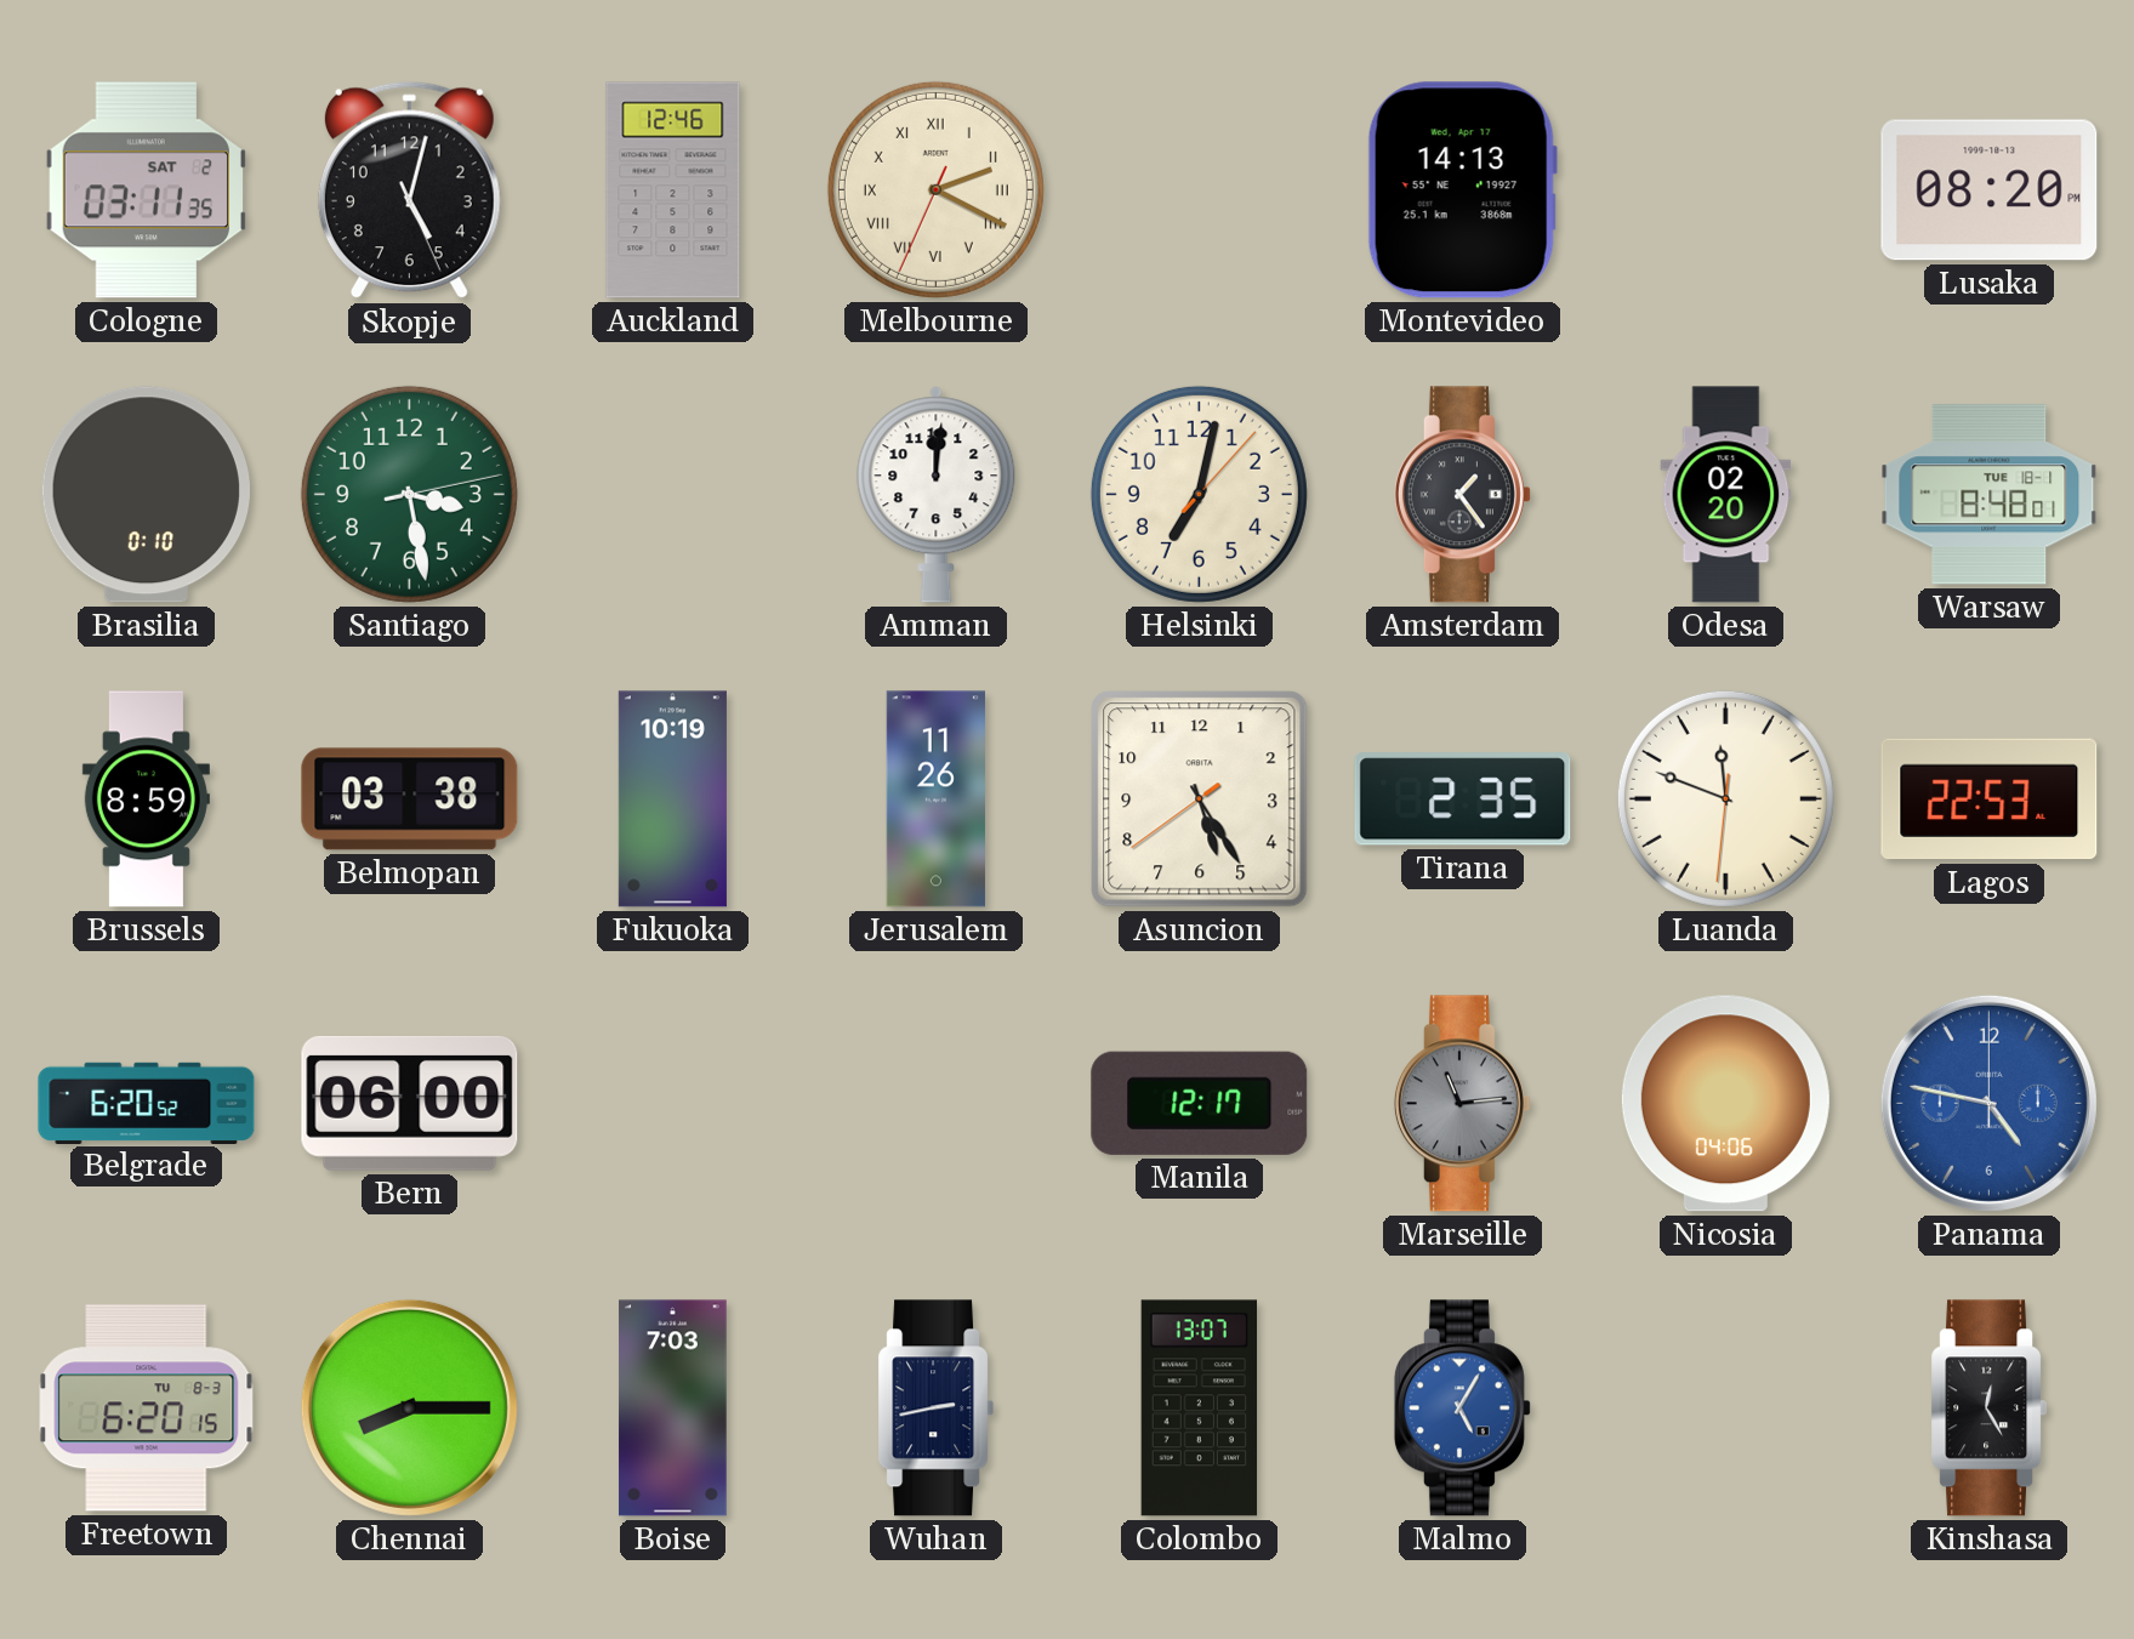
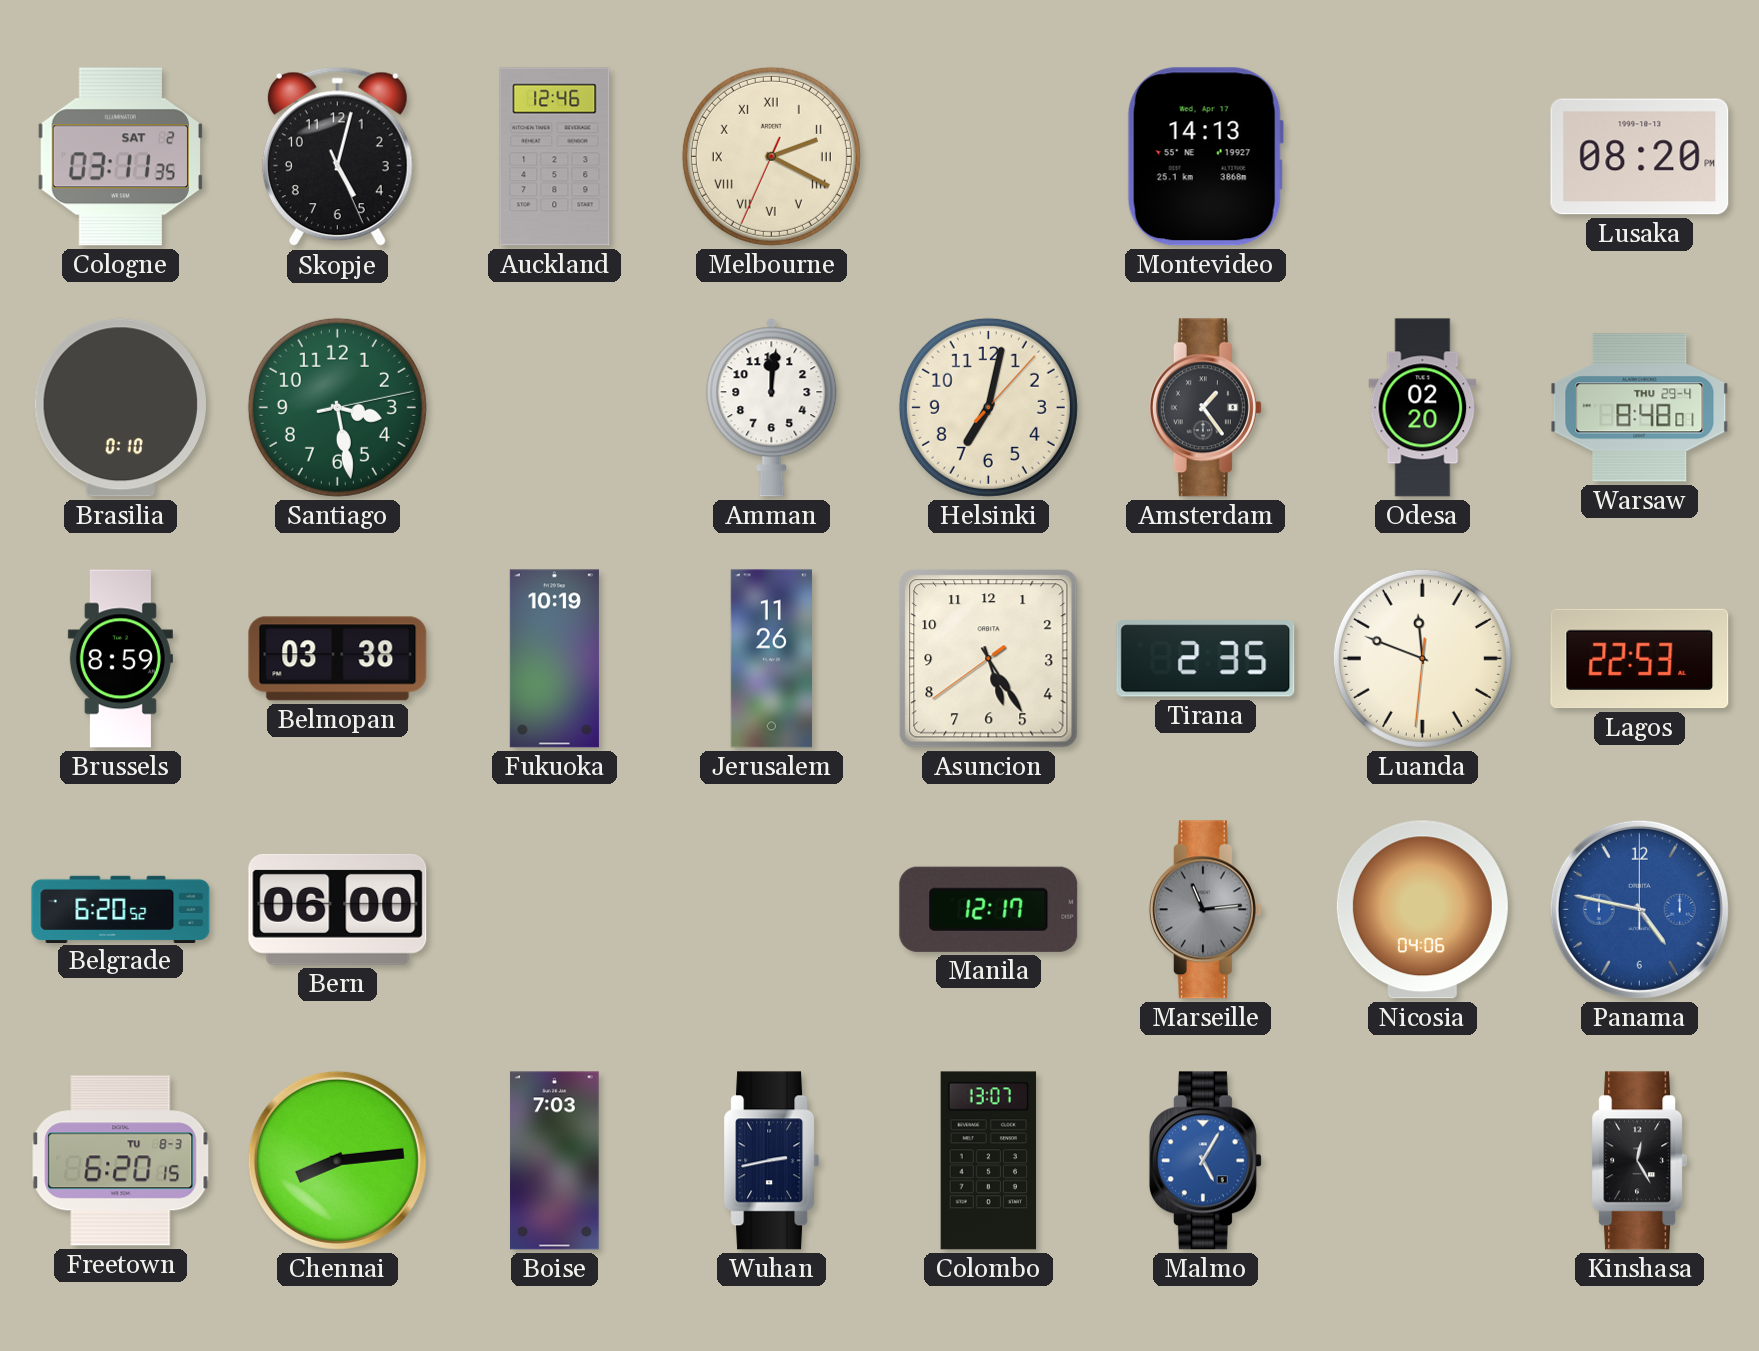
Warsaw date: TUE 18-1 -> THU 29-4 (1640, 408)
Chennai: 8:15 -> 8:14 (337, 1160)
